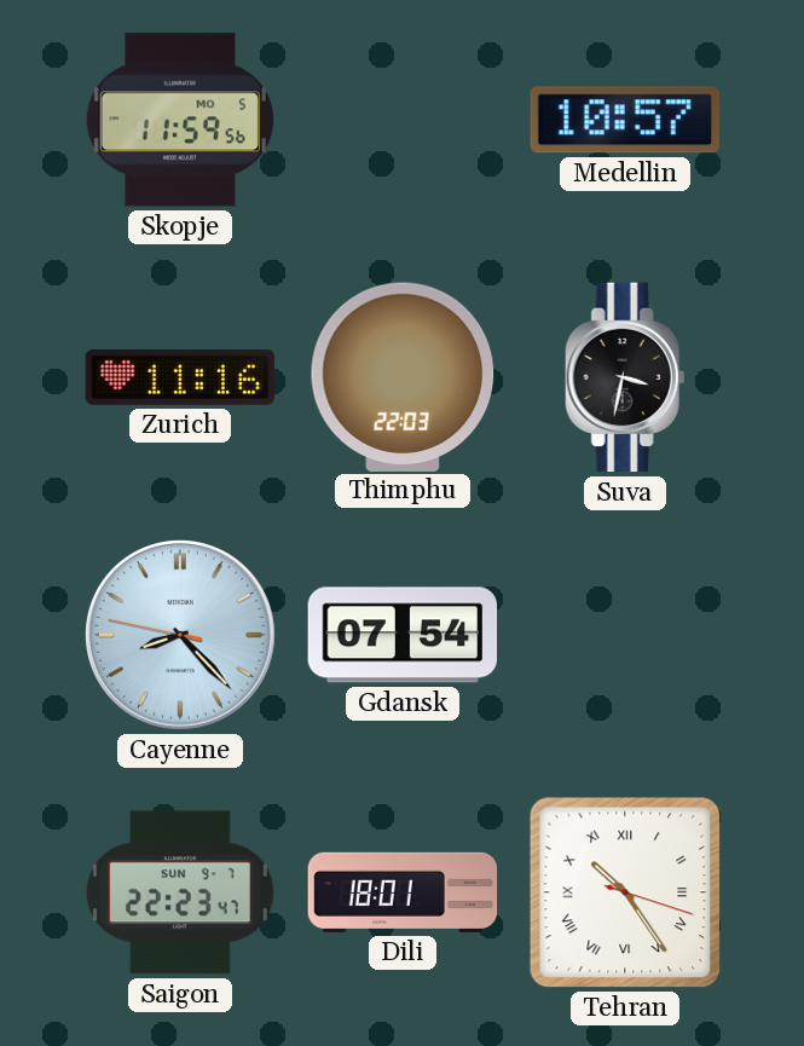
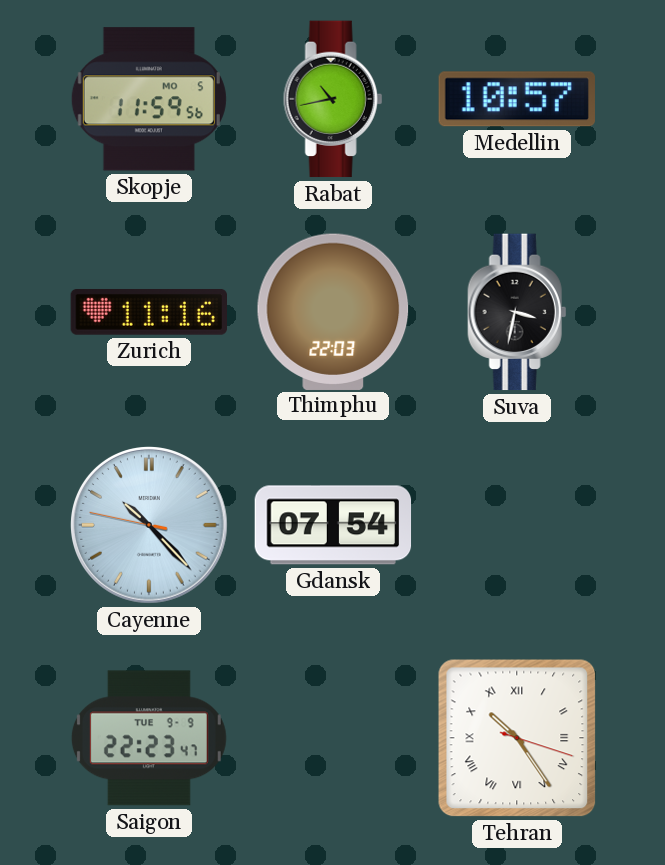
Rabat: none -> 10:43 (333, 99)
Cayenne: 8:22 -> 10:22 (150, 526)
Saigon date: SUN 9-7 -> TUE 9-9 (149, 738)
Dili: 18:01 -> none (403, 892)
